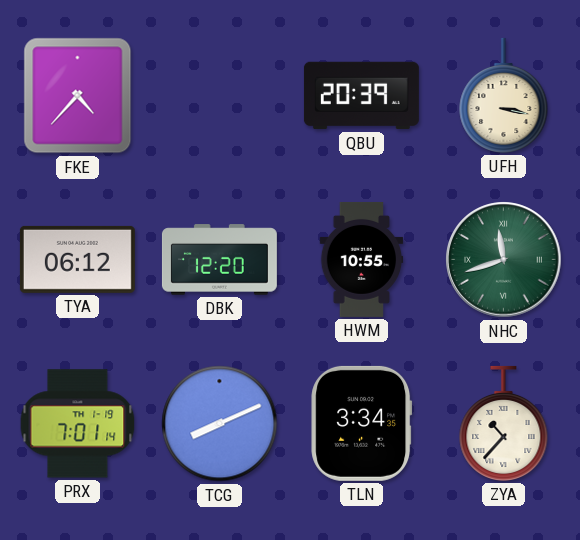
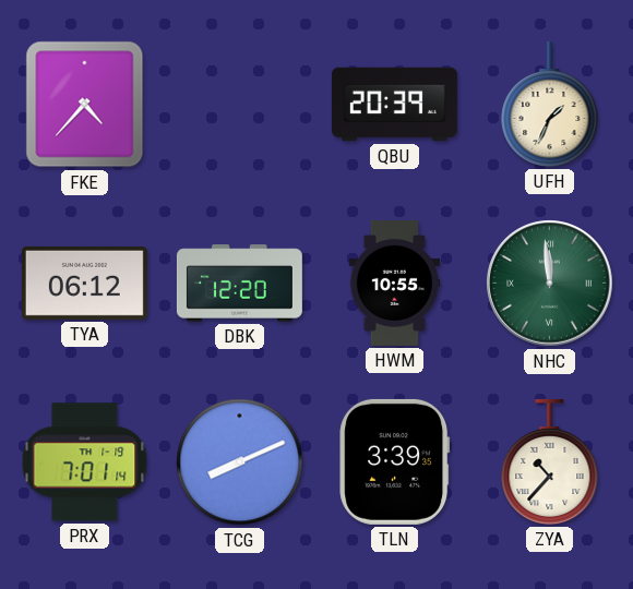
UFH: 3:17 -> 1:34 (550, 104)
NHC: 11:42 -> 11:59 (550, 284)
TLN: 3:34 -> 3:39 (395, 461)
